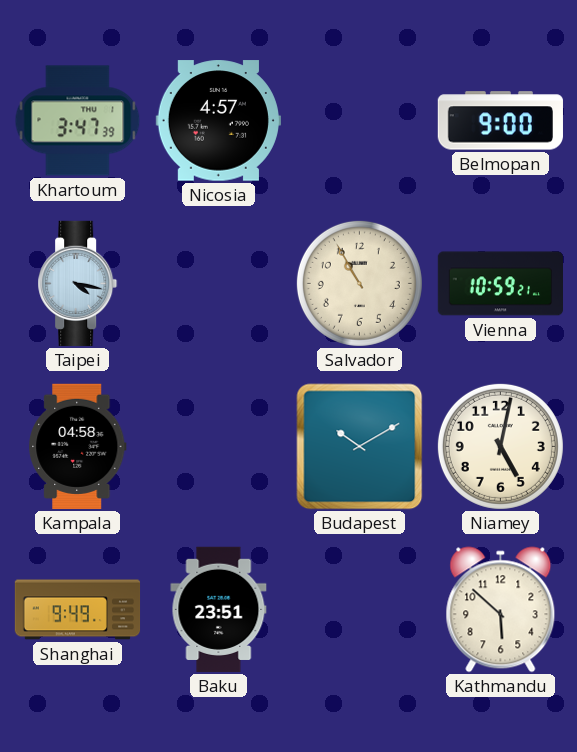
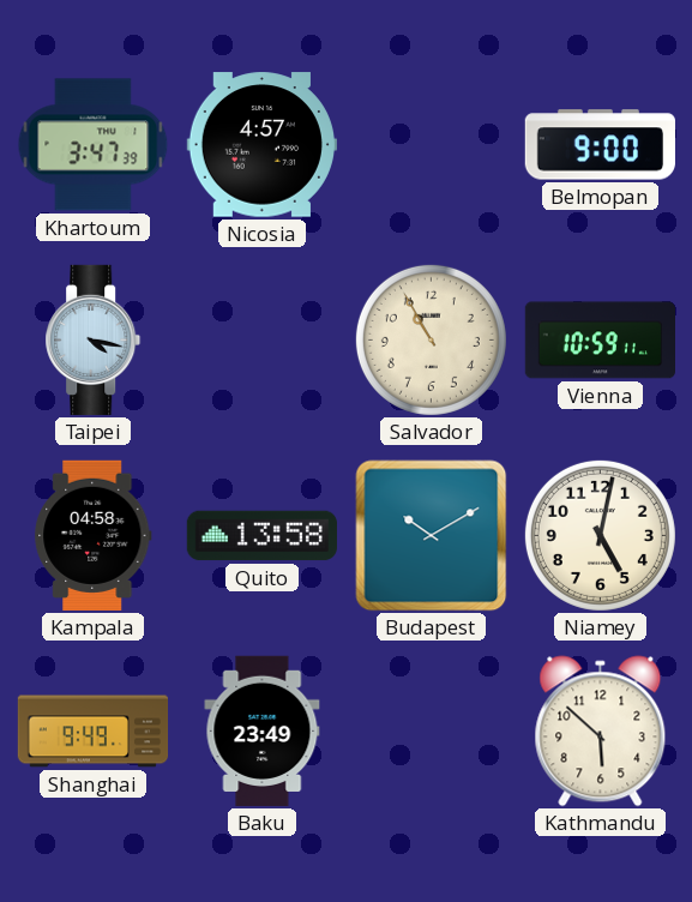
Vienna: 10:59:21 -> 10:59:11 (600, 341)
Quito: none -> 13:58 (261, 536)
Baku: 23:51 -> 23:49 (263, 730)
